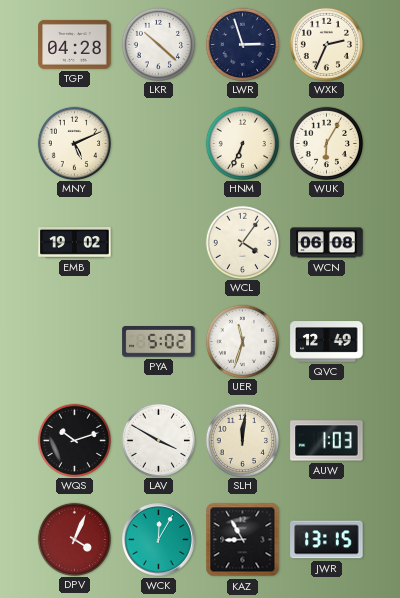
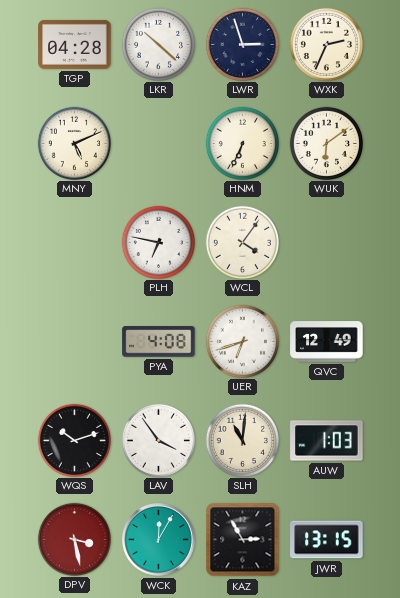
WUK: 6:05 -> 6:09 (326, 143)
EMB: 19:02 -> none (75, 243)
PLH: none -> 6:47 (158, 242)
WCN: 06:08 -> none (327, 243)
PYA: 5:02 -> 4:08 (159, 342)
UER: 11:33 -> 6:42 (242, 341)
LAV: 3:50 -> 3:54 (158, 440)
SLH: 12:01 -> 11:01 (242, 440)
DPV: 4:04 -> 3:28 (74, 539)
KAZ: 8:55 -> 2:55 (243, 540)
